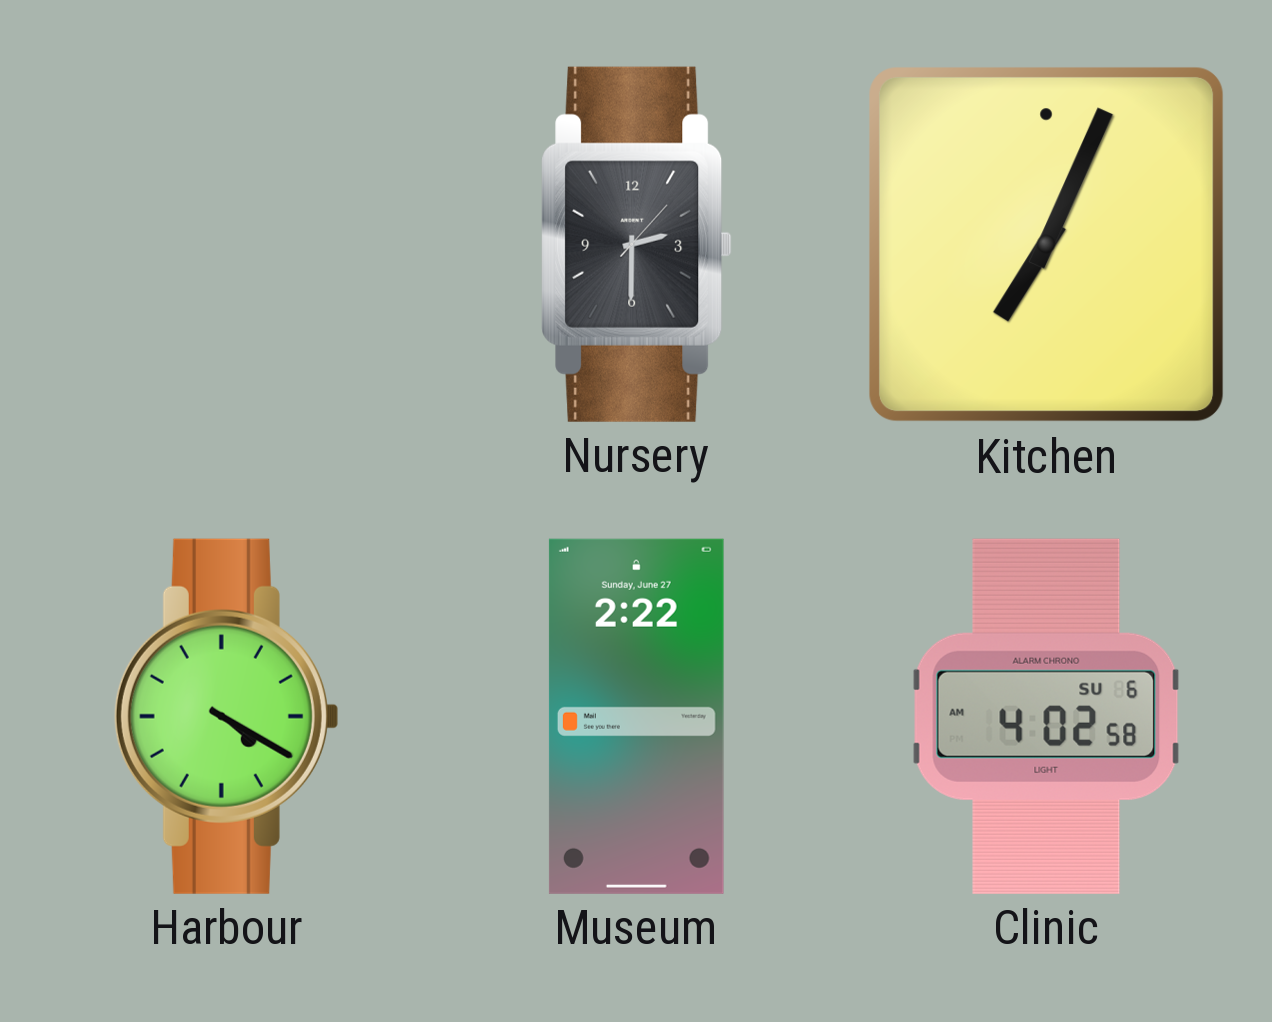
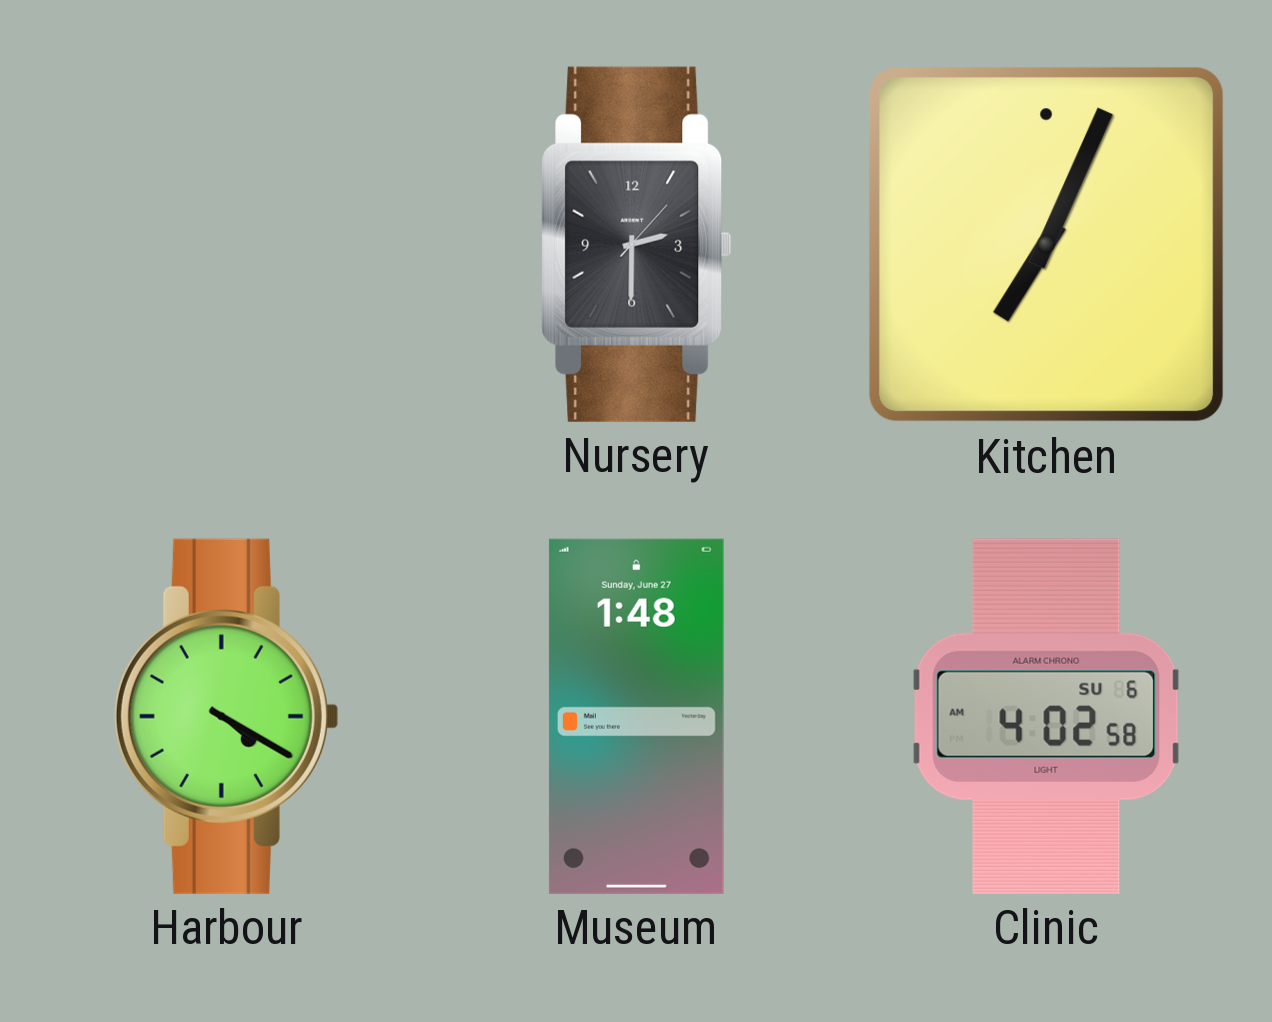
Museum: 2:22 -> 1:48 (636, 716)
